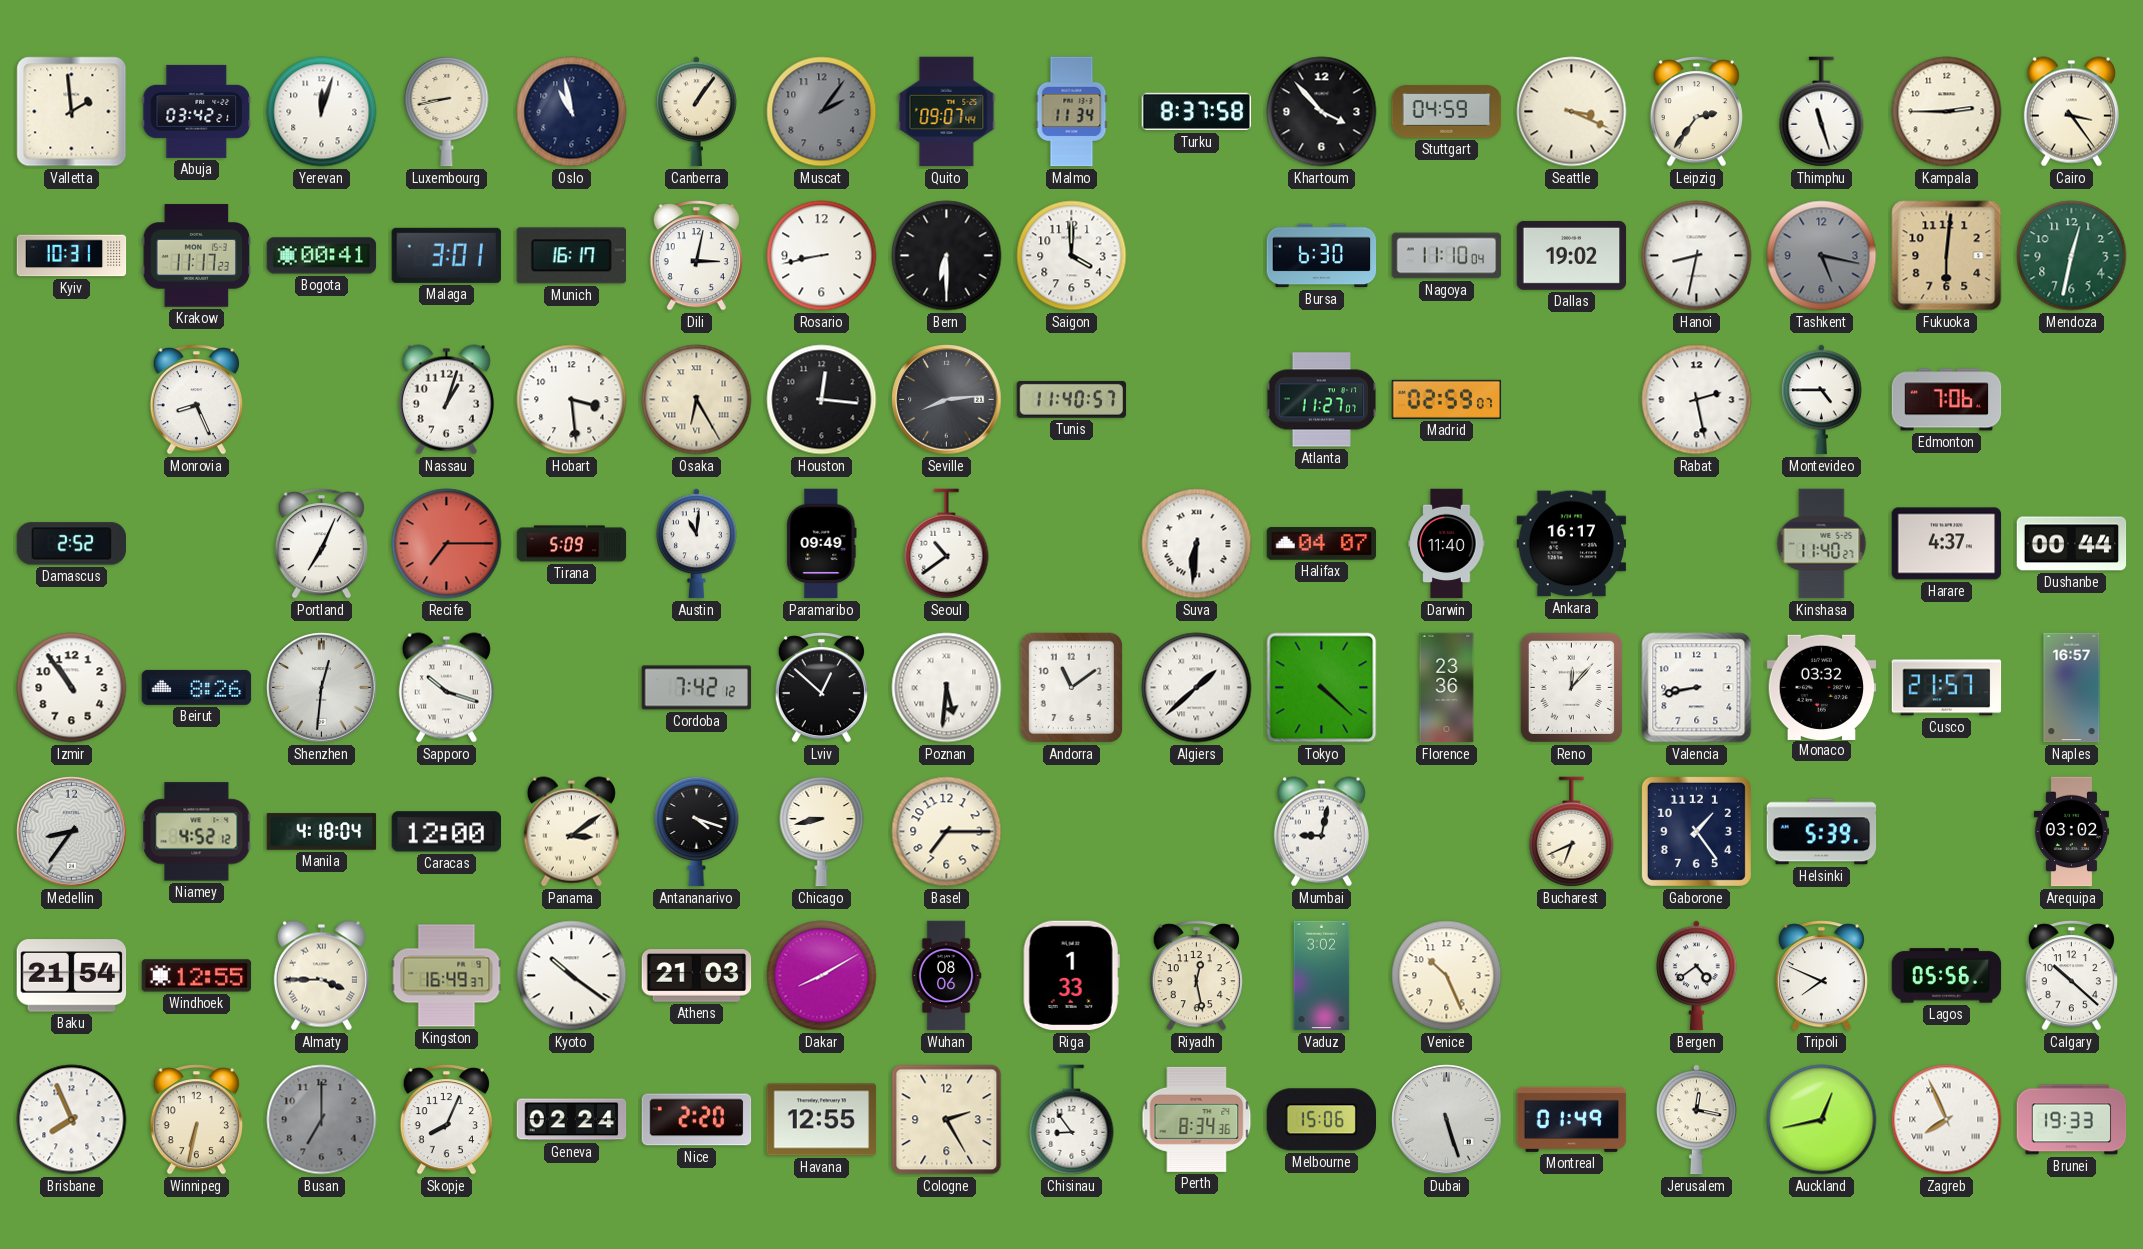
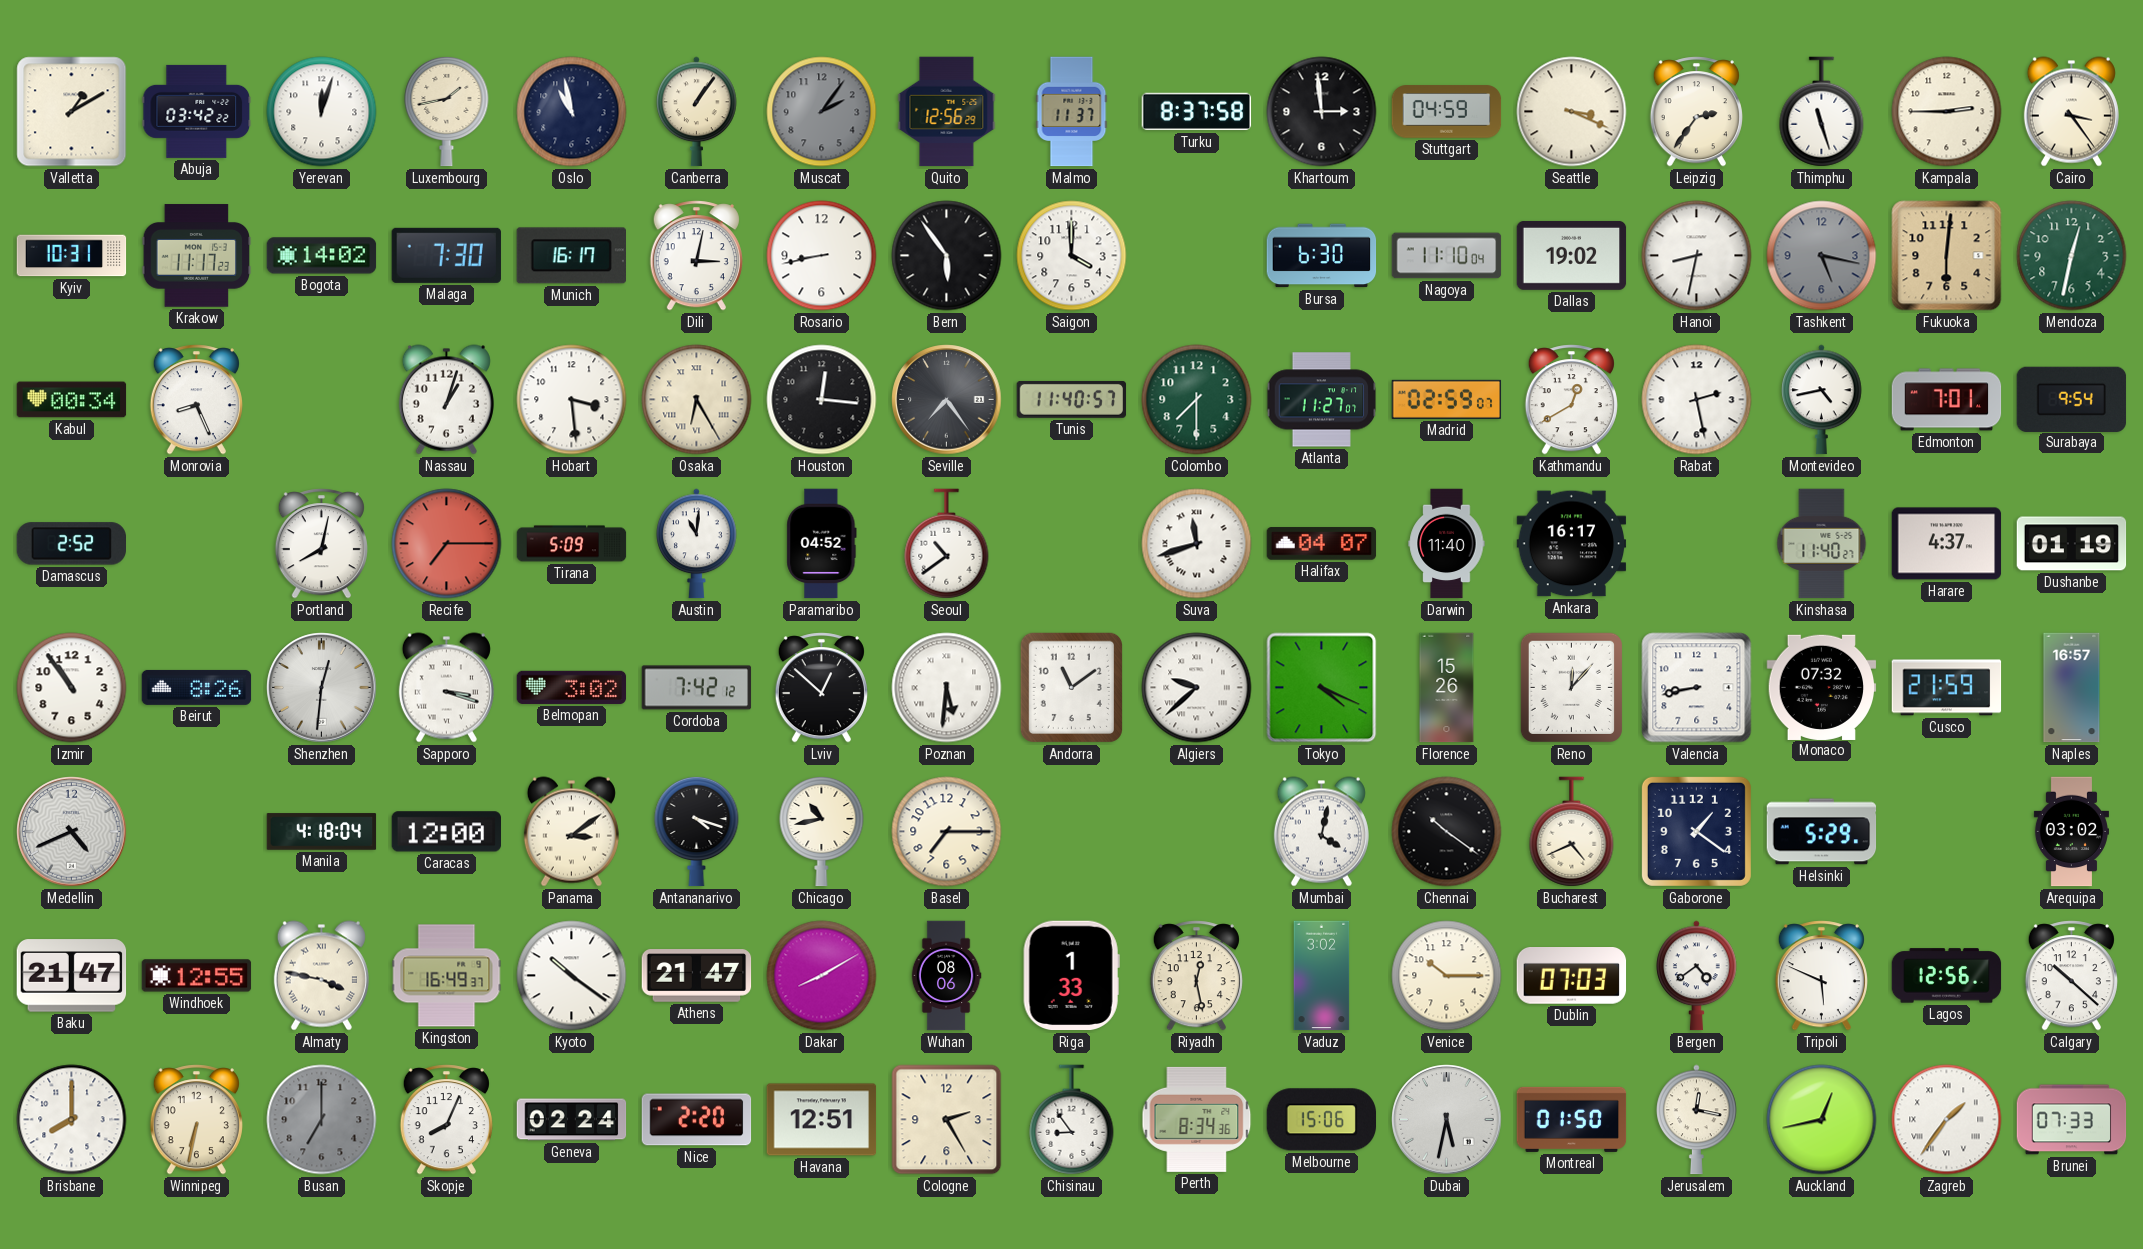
Valletta: 1:59 -> 1:10 (72, 112)
Abuja: 03:42:21 -> 03:42:22 (197, 111)
Luxembourg: 8:43 -> 1:43 (447, 111)
Quito: 09:07 -> 12:56 (947, 112)
Malmo: 11:34 -> 11:37 (1072, 112)
Khartoum: 3:53 -> 2:59 (1322, 112)
Bogota: 00:41 -> 14:02 (322, 256)
Malaga: 3:01 -> 7:30 (446, 255)
Bern: 6:30 -> 5:54 (947, 256)
Kabul: none -> 00:34 (72, 400)
Seville: 8:14 -> 7:24 (947, 400)
Colombo: none -> 7:30 (1197, 400)
Kathmandu: none -> 12:40 (1571, 400)
Montevideo: 4:45 -> 4:43 (1822, 400)
Edmonton: 7:06 -> 7:01 (1947, 400)
Surabaya: none -> 9:54 (2072, 399)
Portland: 7:04 -> 8:02 (321, 544)
Paramaribo: 09:49 -> 04:52 (822, 544)
Suva: 6:31 -> 11:42 (1197, 544)
Dushanbe: 00:44 -> 01:19 (2072, 544)
Sapporo: 10:18 -> 3:18 (446, 688)
Belmopan: none -> 3:02 (572, 687)
Algiers: 1:38 -> 9:38 (1197, 688)
Tokyo: 4:22 -> 4:19 (1322, 688)
Florence: 23:36 -> 15:26 (1447, 688)
Monaco: 03:32 -> 07:32 (1822, 687)
Cusco: 21:57 -> 21:59 (1947, 688)
Medellin: 8:36 -> 4:41 (72, 832)
Niamey: 4:52 -> none (197, 832)
Chicago: 8:43 -> 10:43 (822, 831)
Mumbai: 9:02 -> 4:02 (1321, 832)
Chennai: none -> 10:21 (1447, 832)
Bucharest: 6:41 -> 4:41 (1572, 832)
Gaborone: 1:24 -> 1:21 (1696, 831)
Helsinki: 5:39 -> 5:29 (1822, 832)
Baku: 21:54 -> 21:47 (72, 976)
Almaty: 3:45 -> 3:47 (321, 976)
Athens: 21:03 -> 21:47 (697, 976)
Venice: 10:26 -> 10:15 (1447, 976)
Dublin: none -> 07:03 (1572, 976)
Tripoli: 7:49 -> 5:49 (1821, 976)
Lagos: 05:56 -> 12:56 (1947, 976)
Brisbane: 7:56 -> 8:00 (72, 1120)
Havana: 12:55 -> 12:51 (822, 1120)
Dubai: 5:27 -> 5:32 (1447, 1120)
Montreal: 01:49 -> 01:50 (1572, 1119)
Zagreb: 7:56 -> 1:36 (1947, 1120)
Brunei: 19:33 -> 07:33 (2072, 1120)
